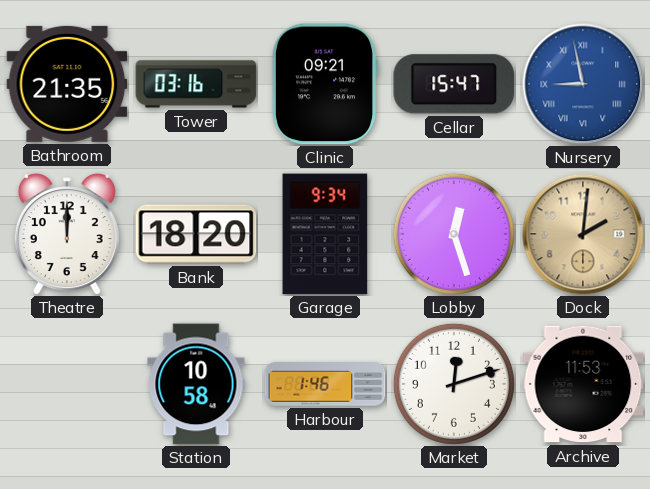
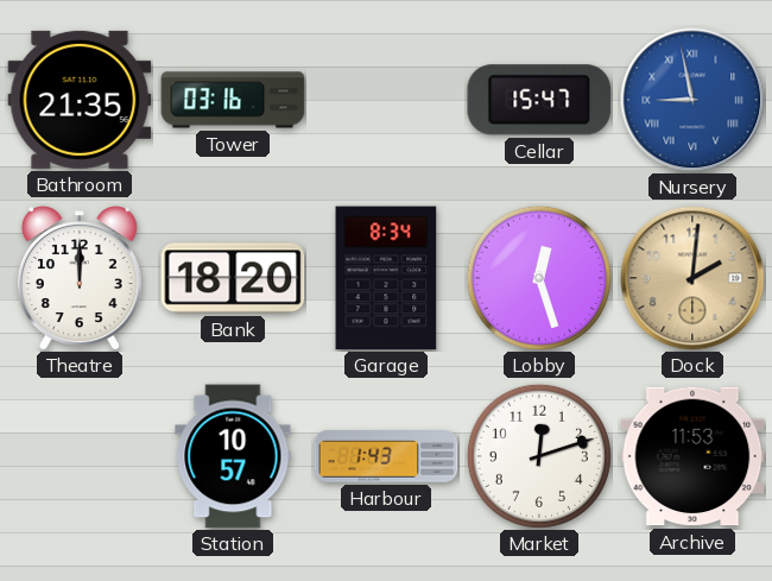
Clinic: 09:21 -> none (325, 84)
Garage: 9:34 -> 8:34 (386, 278)
Station: 10:58 -> 10:57 (233, 456)
Harbour: 1:46 -> 1:43 (386, 456)
